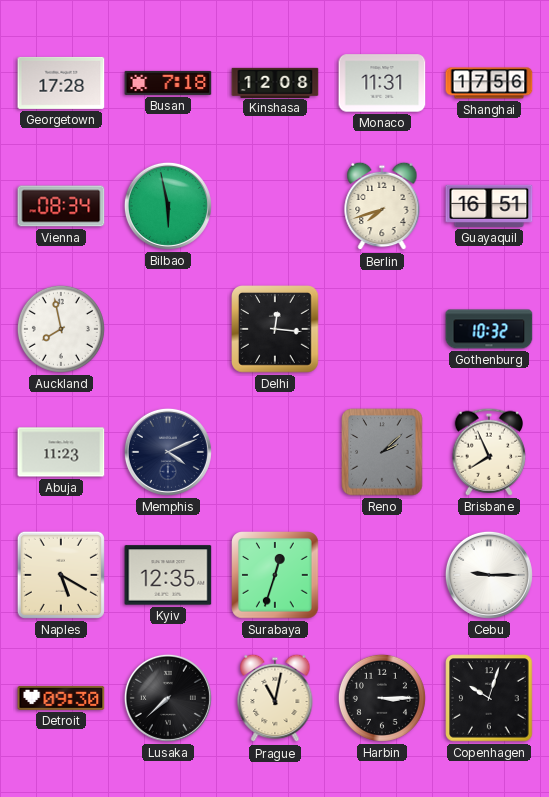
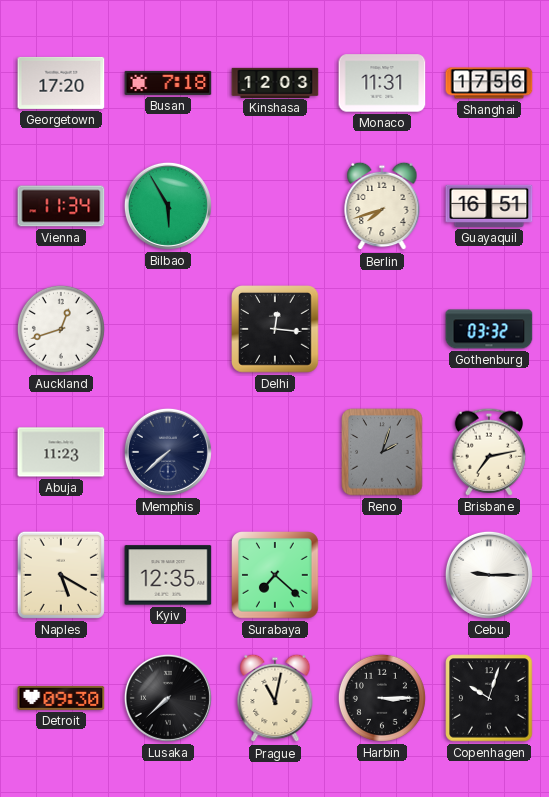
Georgetown: 17:28 -> 17:20 (61, 83)
Kinshasa: 12:08 -> 12:03 (275, 82)
Vienna: 08:34 -> 11:34 (61, 206)
Bilbao: 5:58 -> 5:55 (168, 206)
Auckland: 7:58 -> 12:42 (61, 329)
Gothenburg: 10:32 -> 03:32 (489, 329)
Memphis: 4:11 -> 7:38 (168, 452)
Reno: 2:08 -> 2:03 (382, 452)
Brisbane: 7:56 -> 7:13 (488, 452)
Surabaya: 12:33 -> 7:22 (276, 576)
